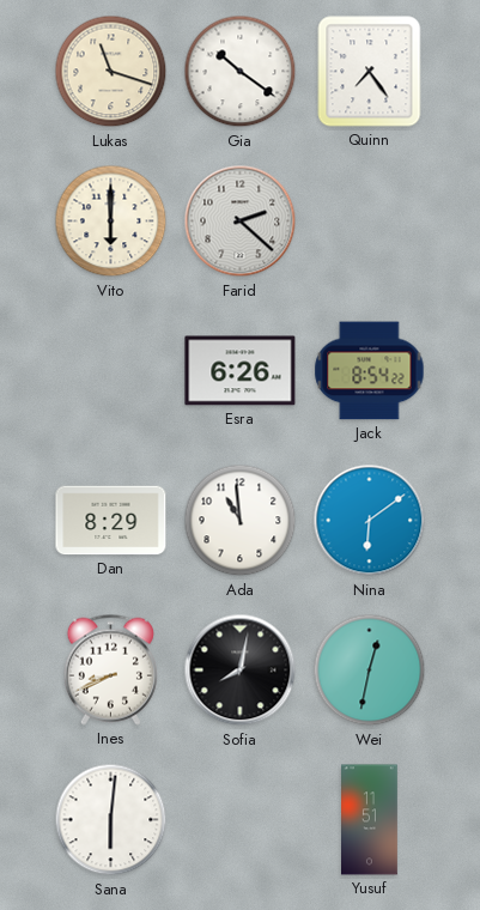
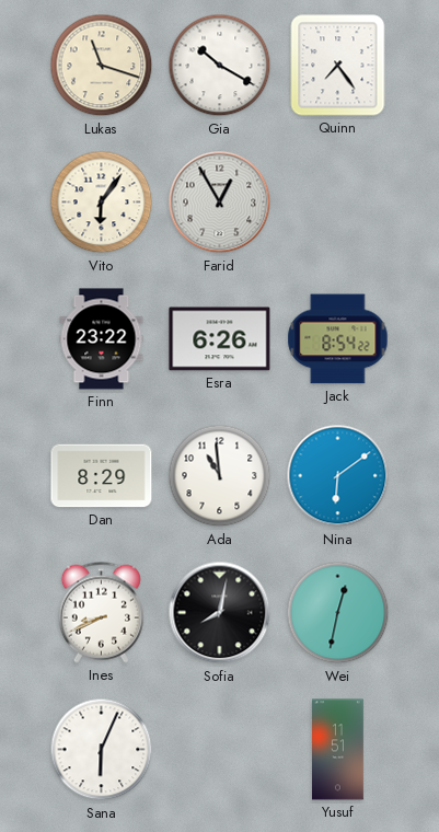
Gia: 10:21 -> 10:20 (220, 66)
Vito: 6:00 -> 6:06 (102, 203)
Farid: 2:22 -> 12:55 (220, 203)
Finn: none -> 23:22 (102, 339)
Sana: 6:01 -> 6:04 (102, 750)
